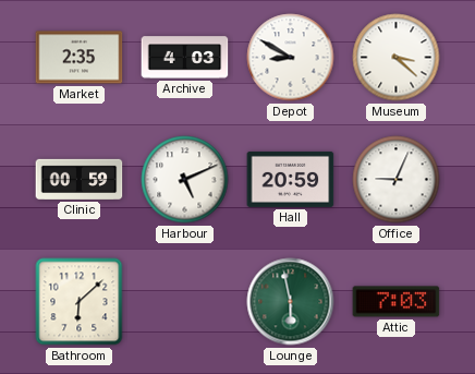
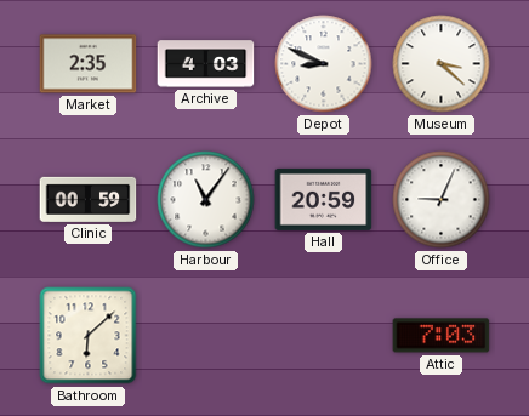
Depot: 8:50 -> 8:49 (324, 64)
Harbour: 5:11 -> 11:06 (206, 200)
Lounge: 5:58 -> none (291, 302)
